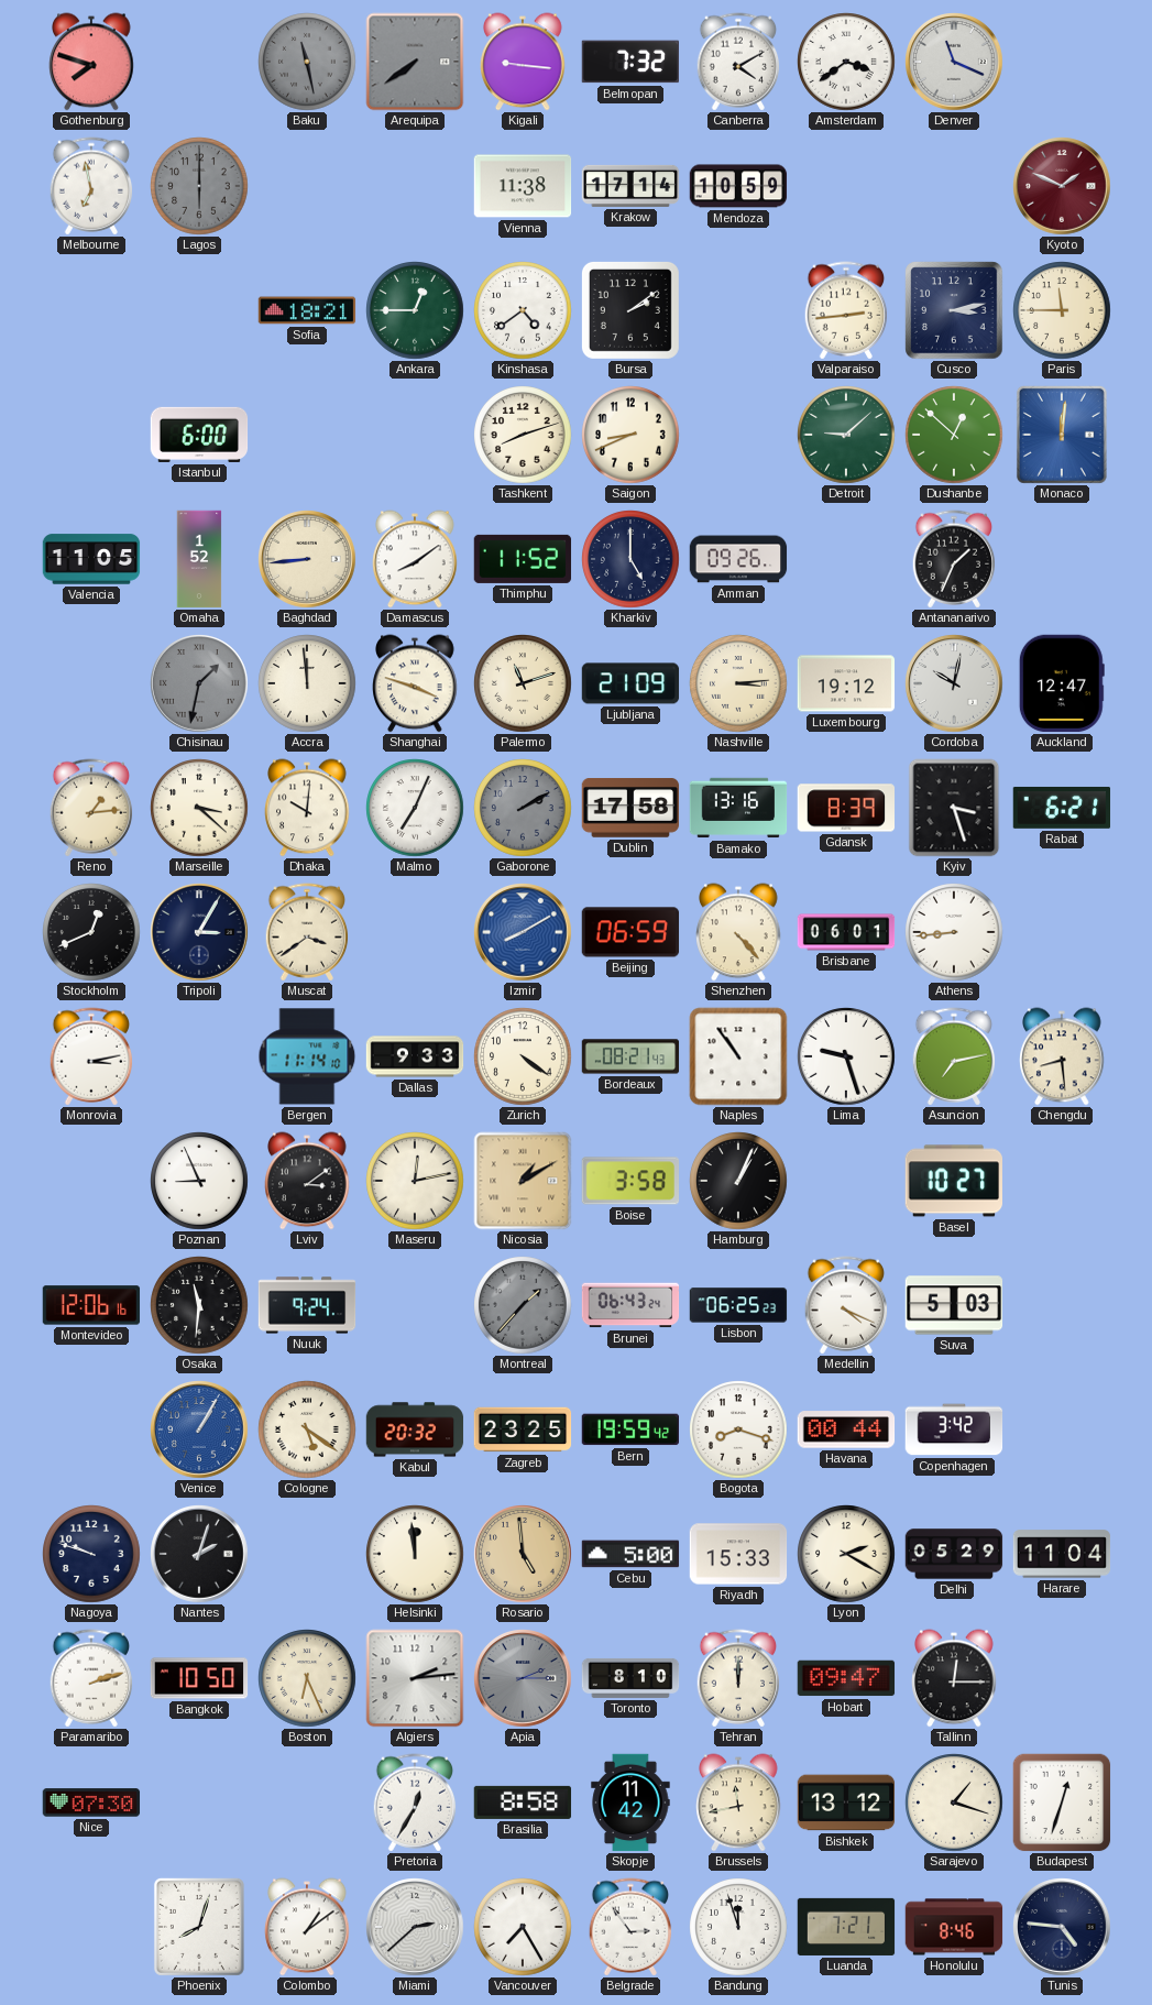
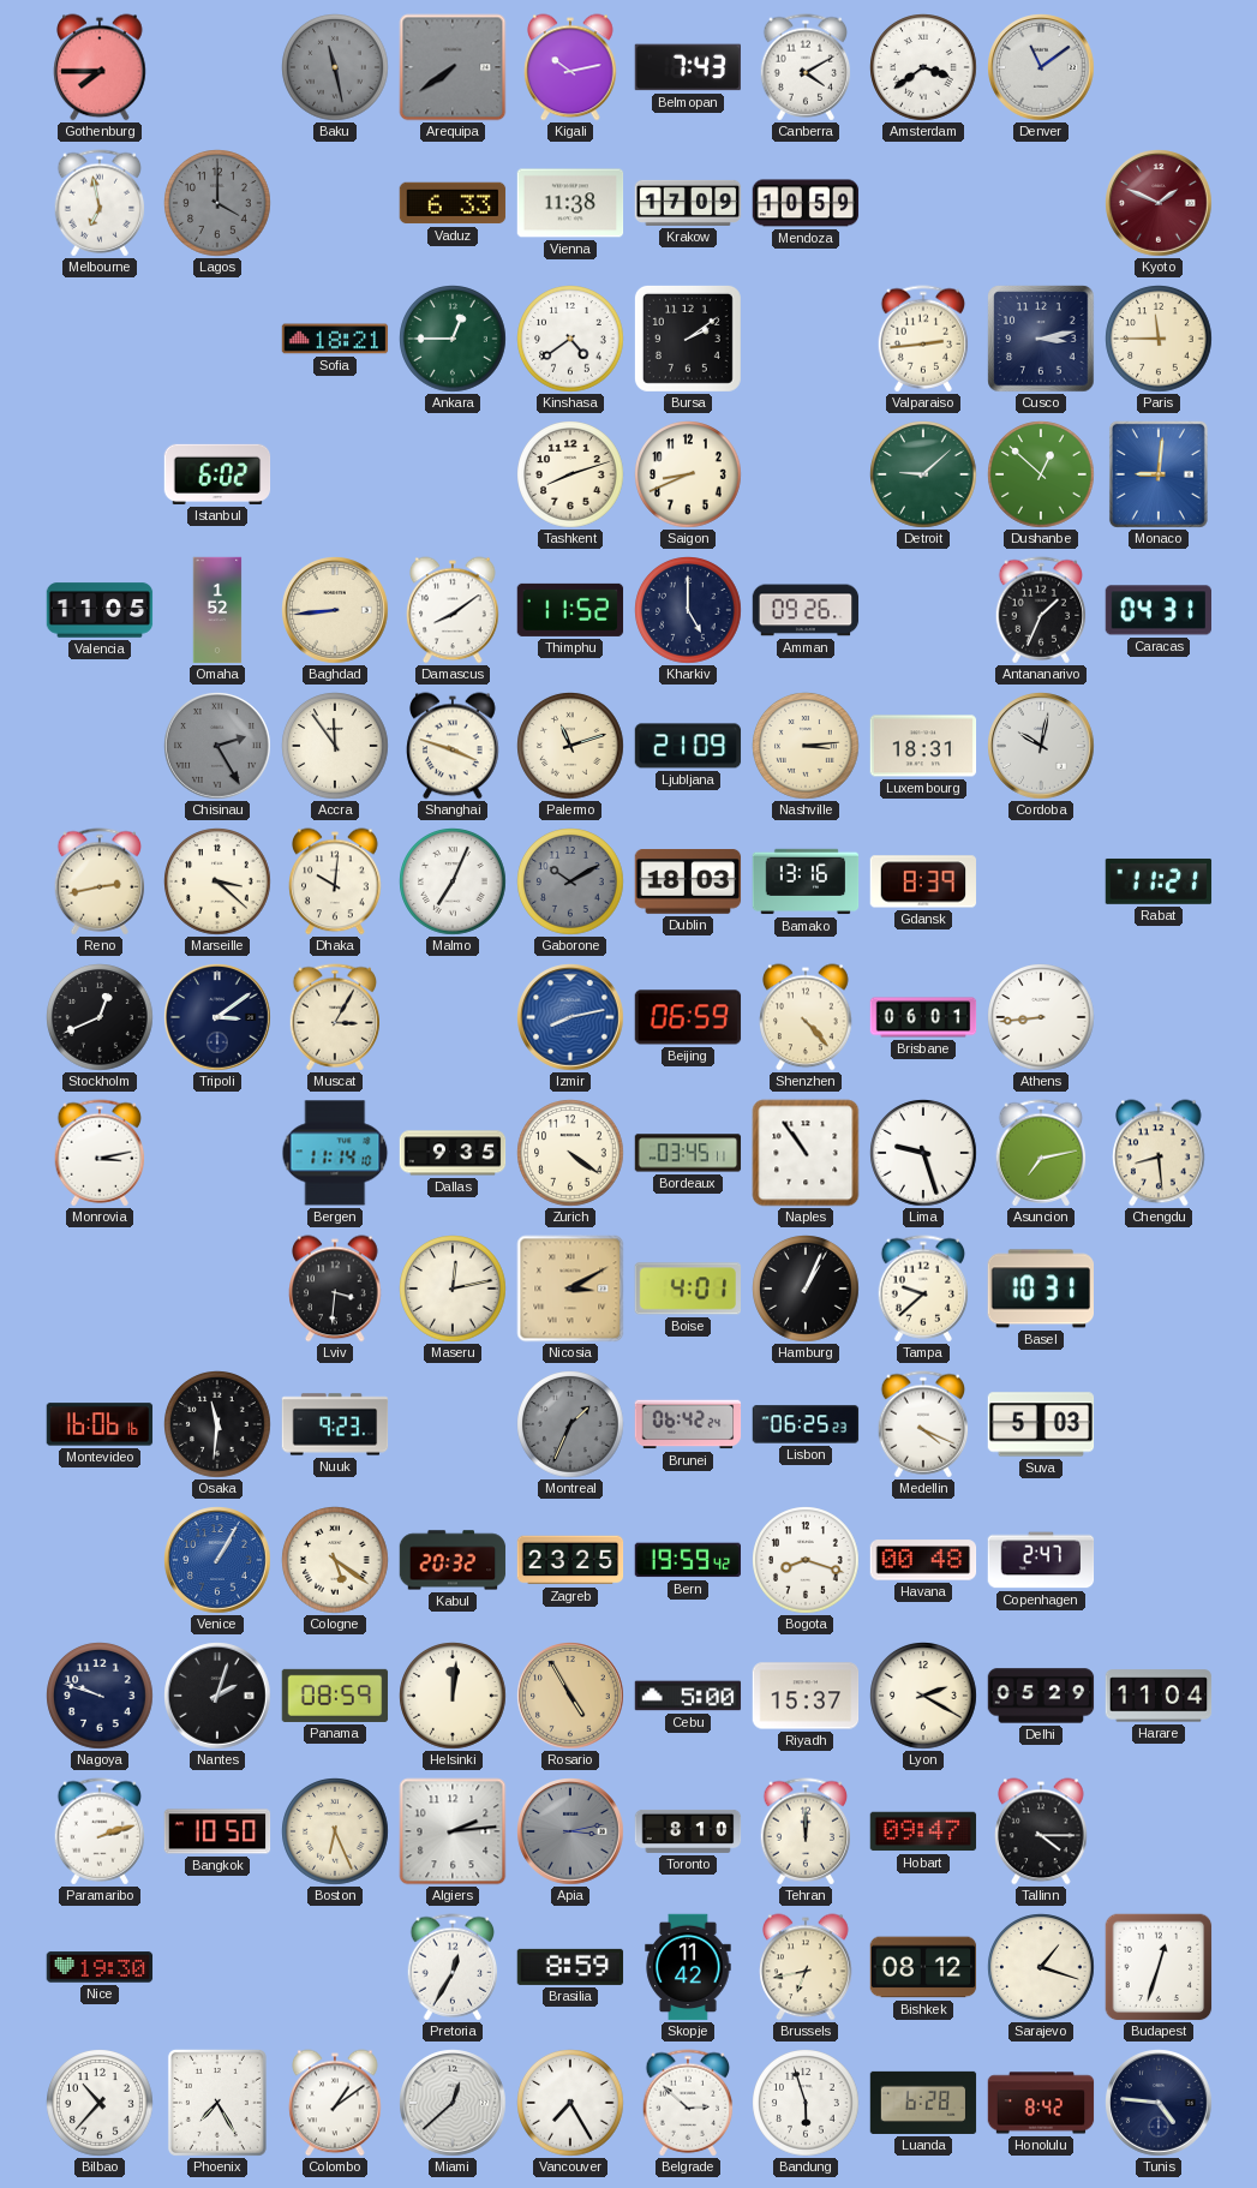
Gothenburg: 7:48 -> 7:45 (100, 67)
Kigali: 9:16 -> 10:13 (570, 67)
Belmopan: 7:32 -> 7:43 (687, 67)
Denver: 11:19 -> 11:09 (1041, 67)
Lagos: 6:00 -> 4:00 (217, 203)
Vaduz: none -> 6:33 (453, 203)
Krakow: 17:14 -> 17:09 (688, 203)
Istanbul: 6:00 -> 6:02 (217, 474)
Monaco: 12:01 -> 9:01 (1159, 474)
Caracas: none -> 04:31 (1159, 610)
Chisinau: 1:32 -> 2:25 (217, 746)
Accra: 11:59 -> 11:54 (335, 746)
Luxembourg: 19:12 -> 18:31 (923, 746)
Auckland: 12:47 -> none (1062, 683)
Reno: 1:14 -> 2:43 (100, 881)
Gaborone: 2:10 -> 10:10 (570, 881)
Dublin: 17:58 -> 18:03 (688, 883)
Kyiv: 3:27 -> none (954, 808)
Rabat: 6:21 -> 11:21 (1159, 881)
Tripoli: 3:05 -> 3:09 (217, 1017)
Muscat: 3:39 -> 3:05 (335, 1017)
Izmir: 8:10 -> 8:13 (570, 1017)
Dallas: 9:33 -> 9:35 (453, 1153)
Bordeaux: 08:21 -> 03:45 (688, 1153)
Poznan: 8:56 -> none (199, 1181)
Lviv: 3:09 -> 3:31 (335, 1289)
Nicosia: 1:10 -> 3:10 (570, 1289)
Boise: 3:58 -> 4:01 (687, 1289)
Tampa: none -> 9:38 (923, 1289)
Basel: 10:27 -> 10:31 (1040, 1289)
Montevideo: 12:06 -> 16:06 (100, 1424)
Nuuk: 9:24 -> 9:23 (335, 1424)
Montreal: 1:37 -> 1:34 (570, 1424)
Brunei: 06:43 -> 06:42 (688, 1424)
Havana: 00:44 -> 00:48 (923, 1560)
Copenhagen: 3:42 -> 2:47 (1041, 1560)
Panama: none -> 08:59 (335, 1696)
Helsinki: 11:59 -> 12:01 (453, 1696)
Rosario: 4:59 -> 4:55 (570, 1696)
Riyadh: 15:33 -> 15:37 (806, 1696)
Apia: 2:15 -> 3:13 (570, 1831)
Tallinn: 12:15 -> 4:15 (1041, 1831)
Nice: 07:30 -> 19:30 (100, 1967)
Brasilia: 8:58 -> 8:59 (570, 1967)
Brussels: 11:43 -> 6:43 (806, 1967)
Bishkek: 13:12 -> 08:12 (923, 1967)
Bilbao: none -> 10:37 (100, 2103)
Phoenix: 8:03 -> 7:25 (217, 2103)
Miami: 2:38 -> 12:38 (453, 2103)
Belgrade: 2:54 -> 2:52 (688, 2103)
Bandung: 11:57 -> 5:57 (806, 2103)
Luanda: 7:21 -> 6:28 (923, 2103)
Honolulu: 8:46 -> 8:42 (1041, 2103)
